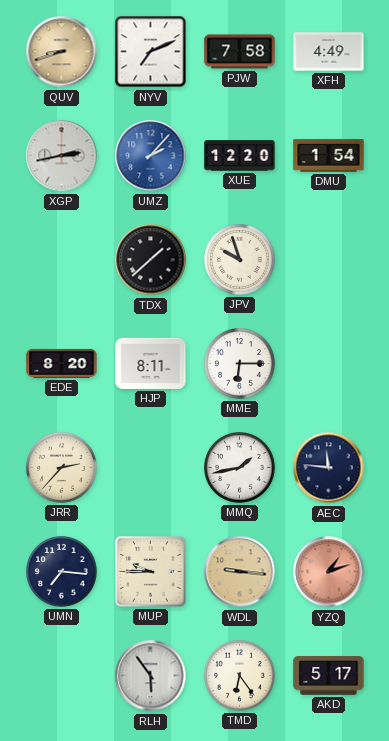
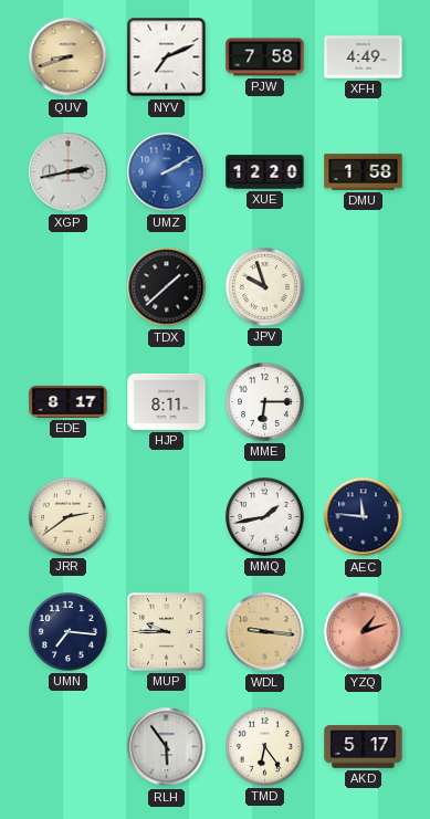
UMZ: 2:07 -> 2:10 (167, 172)
DMU: 1:54 -> 1:58 (364, 172)
EDE: 8:20 -> 8:17 (69, 401)
JRR: 2:37 -> 2:39 (69, 517)
